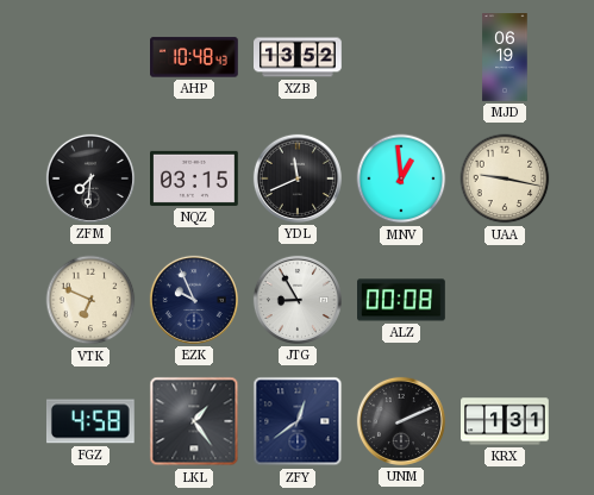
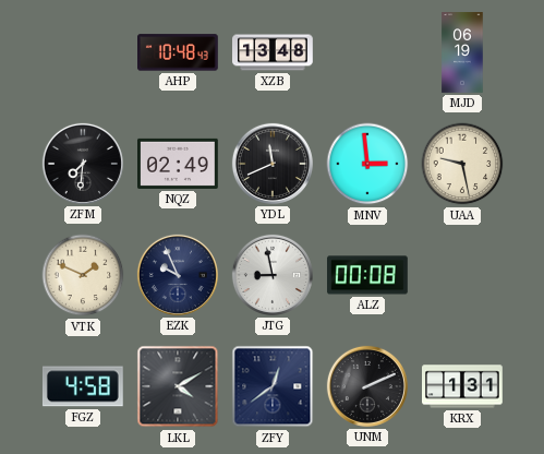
XZB: 13:52 -> 13:48 (274, 52)
NQZ: 03:15 -> 02:49 (179, 164)
MNV: 12:59 -> 2:59 (367, 164)
UAA: 9:17 -> 9:28 (462, 164)
VTK: 6:49 -> 1:49 (83, 275)
JTG: 8:55 -> 8:58 (273, 275)
LKL: 1:24 -> 4:10 (178, 386)
